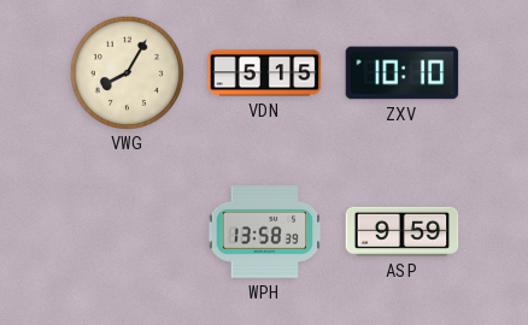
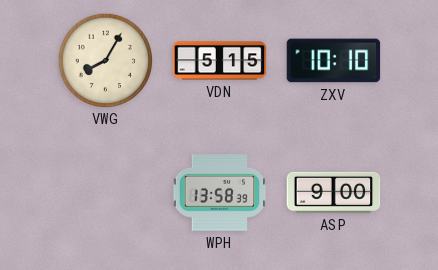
ASP: 9:59 -> 9:00 (334, 192)
